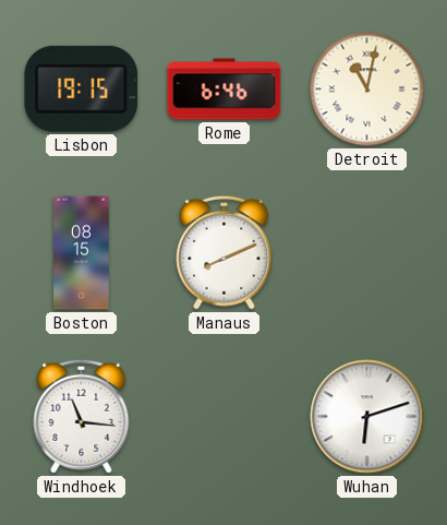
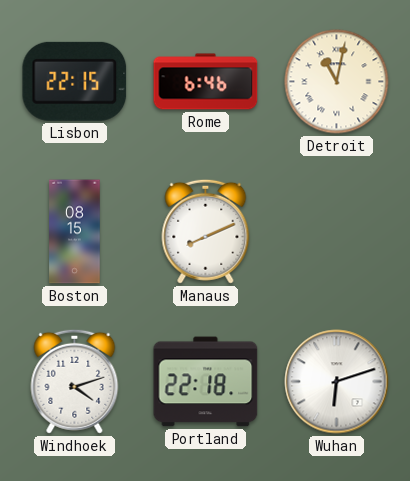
Lisbon: 19:15 -> 22:15 (75, 81)
Windhoek: 11:16 -> 4:12 (75, 381)
Portland: none -> 22:18 (206, 382)
